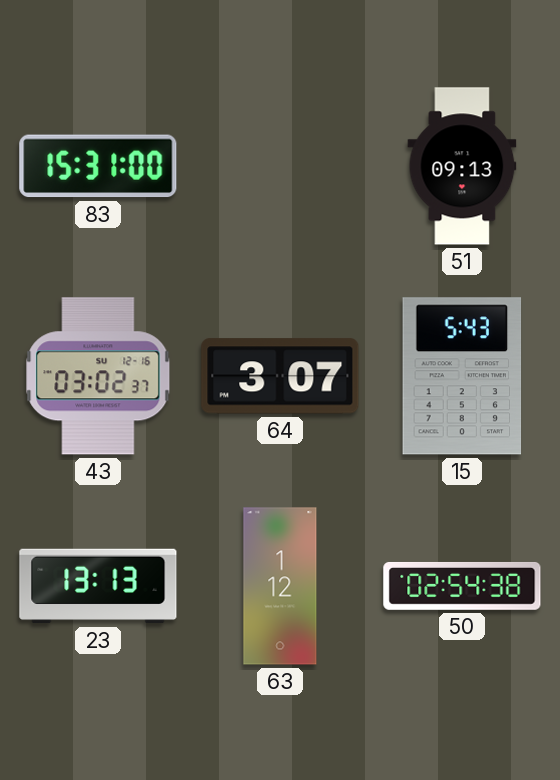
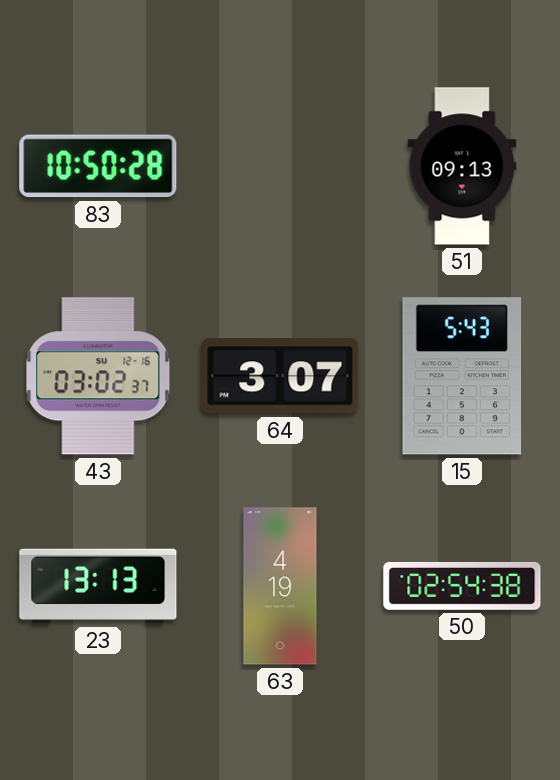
83: 15:31 -> 10:50 (98, 166)
63: 1:12 -> 4:19 (280, 586)
